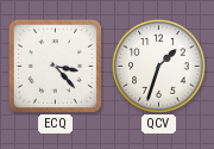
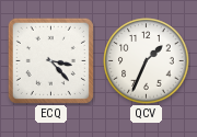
QCV: 1:33 -> 1:34 (147, 61)
